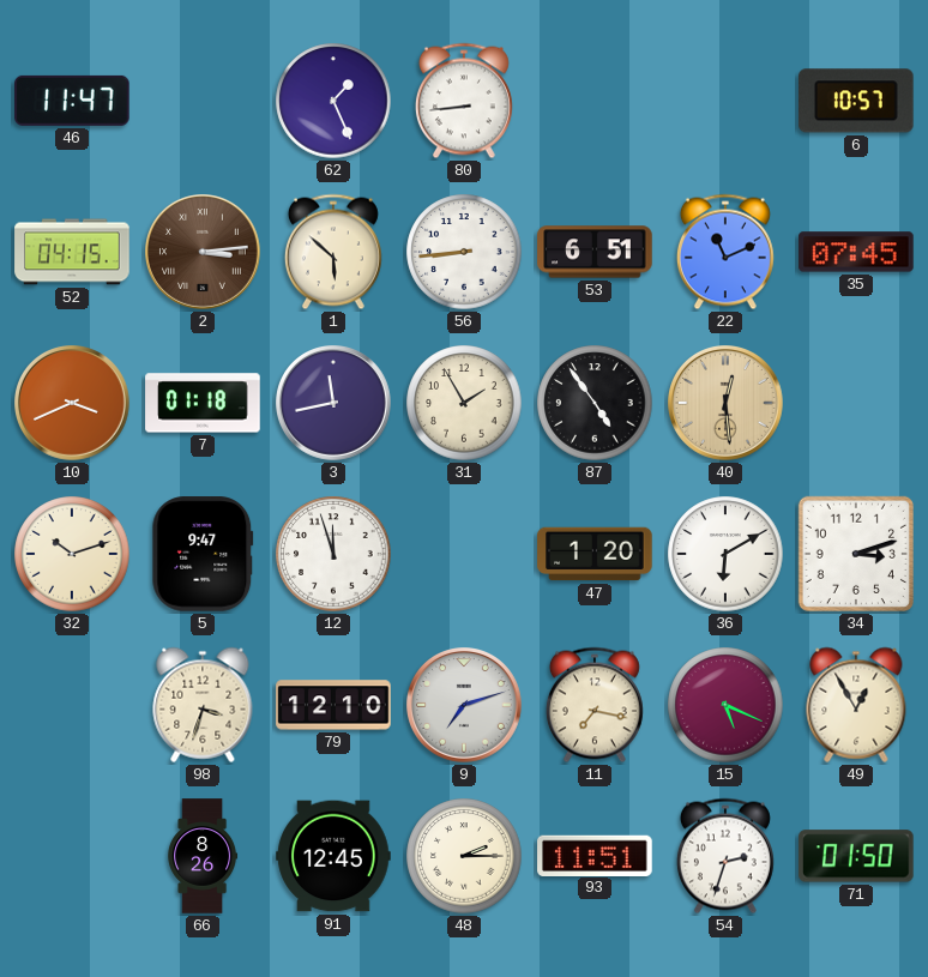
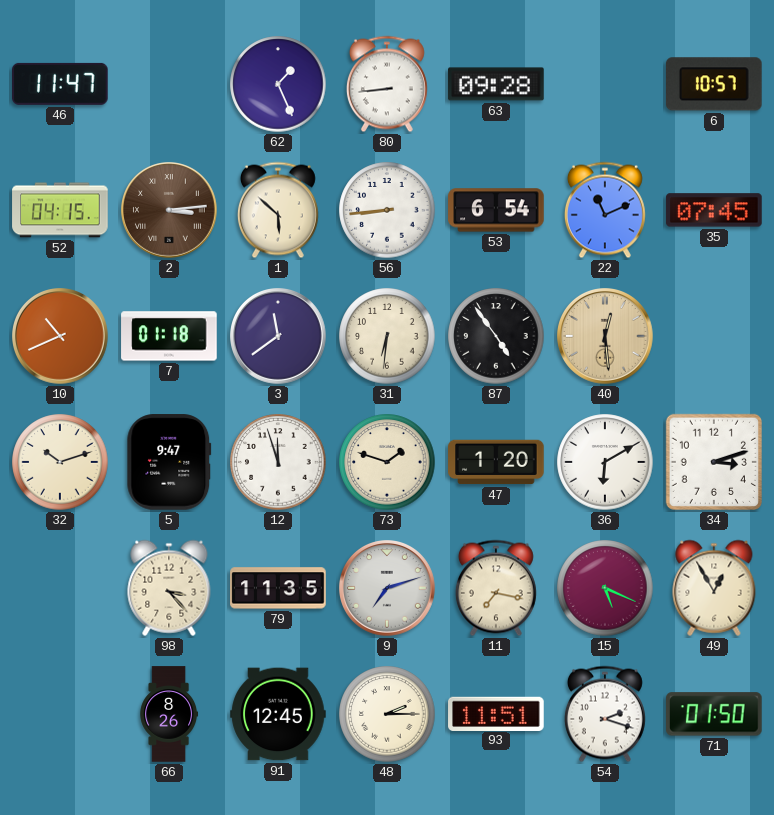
63: none -> 09:28 (496, 84)
53: 6:51 -> 6:54 (496, 210)
10: 3:41 -> 10:41 (61, 337)
3: 11:43 -> 11:39 (279, 337)
31: 1:55 -> 6:31 (387, 336)
73: none -> 1:48 (387, 462)
98: 3:33 -> 3:23 (169, 588)
79: 12:10 -> 11:35 (278, 588)
54: 2:33 -> 2:18 (605, 714)
